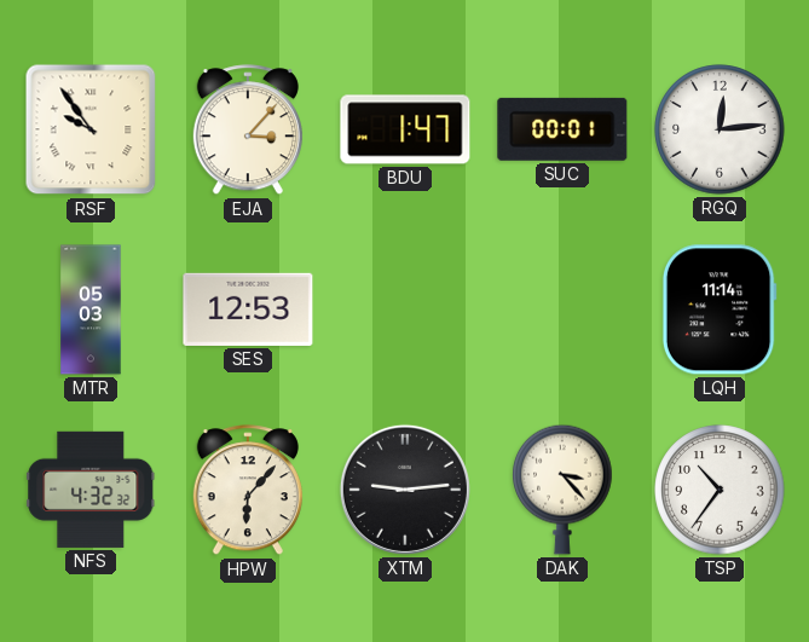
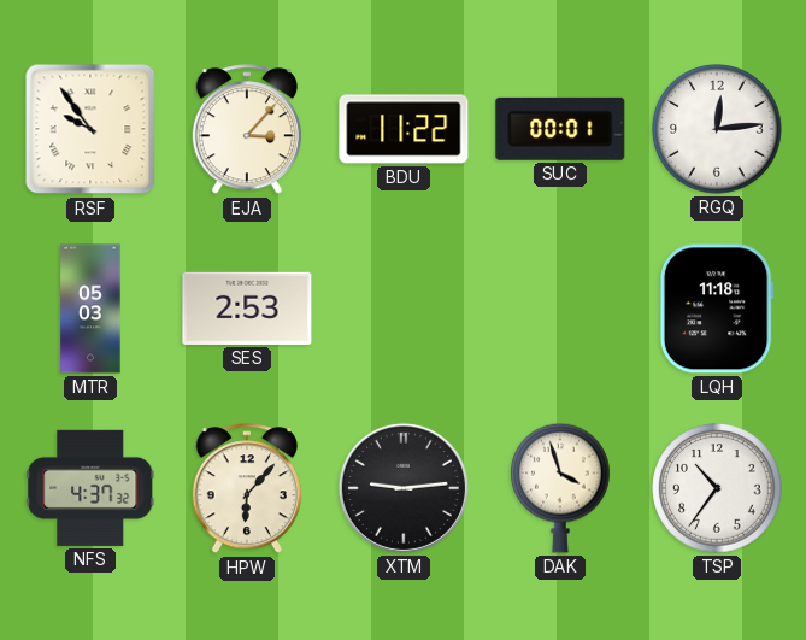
BDU: 1:47 -> 11:22 (404, 129)
SES: 12:53 -> 2:53 (247, 309)
LQH: 11:14 -> 11:18 (717, 309)
NFS: 4:32 -> 4:37 (90, 488)
DAK: 3:23 -> 3:57 (560, 488)
